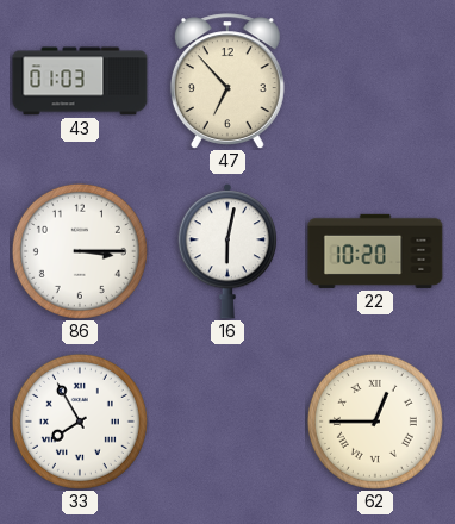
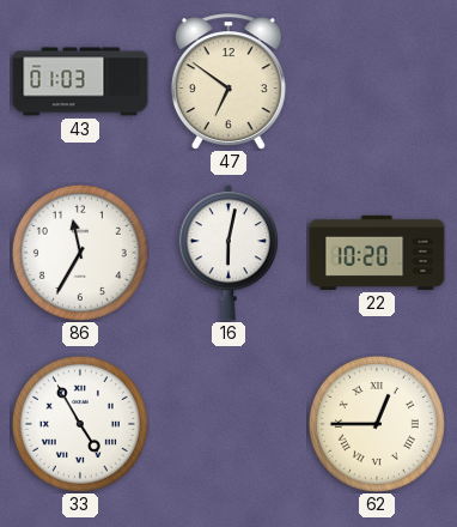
47: 6:53 -> 6:51 (228, 81)
86: 3:15 -> 11:35 (80, 253)
33: 7:55 -> 4:55 (80, 424)
